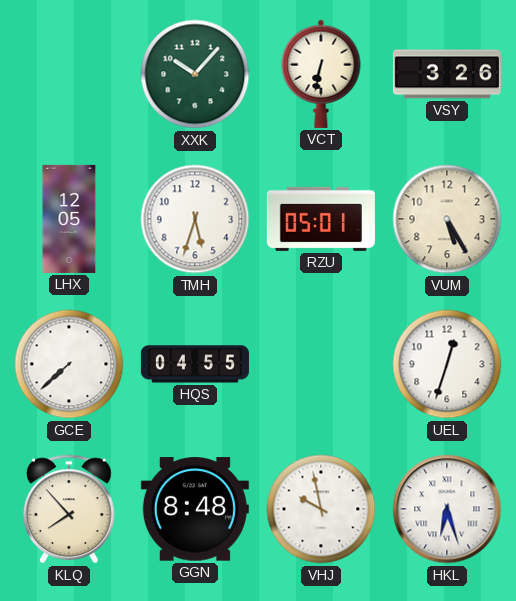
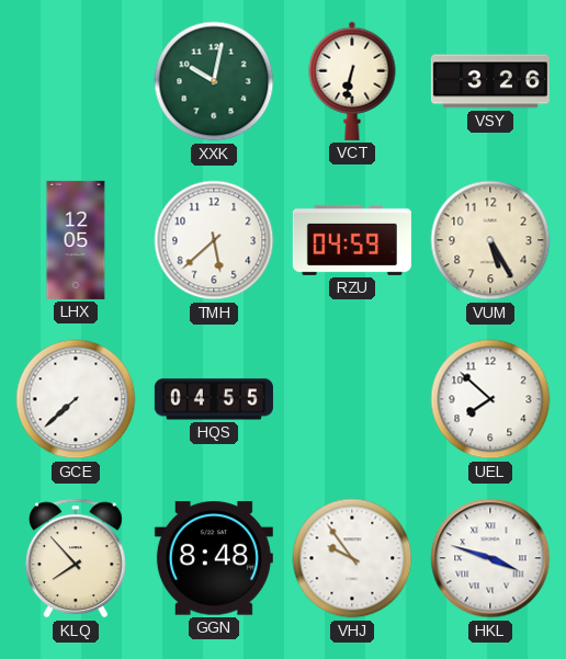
XXK: 10:07 -> 10:02 (214, 81)
TMH: 5:33 -> 5:38 (214, 240)
RZU: 05:01 -> 04:59 (352, 240)
UEL: 12:33 -> 7:52 (490, 399)
VHJ: 9:58 -> 9:54 (352, 558)
HKL: 6:27 -> 3:48 (490, 558)
